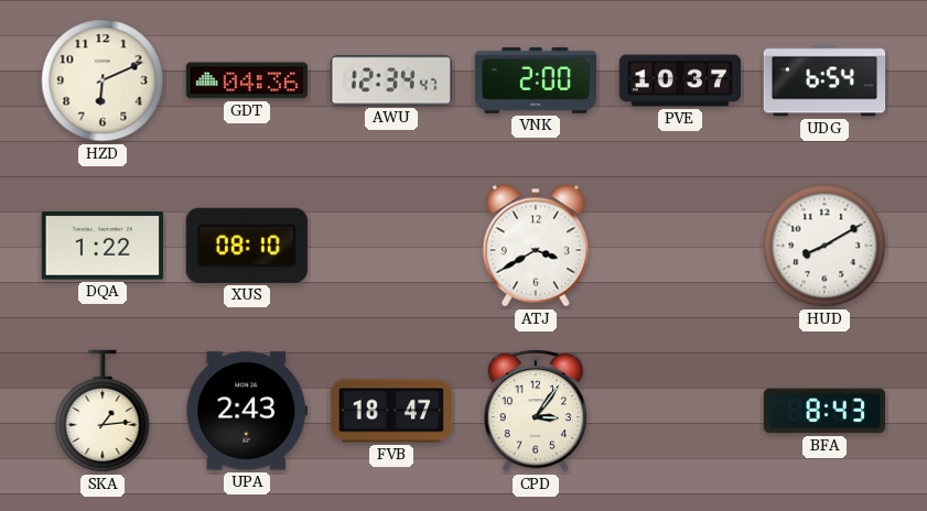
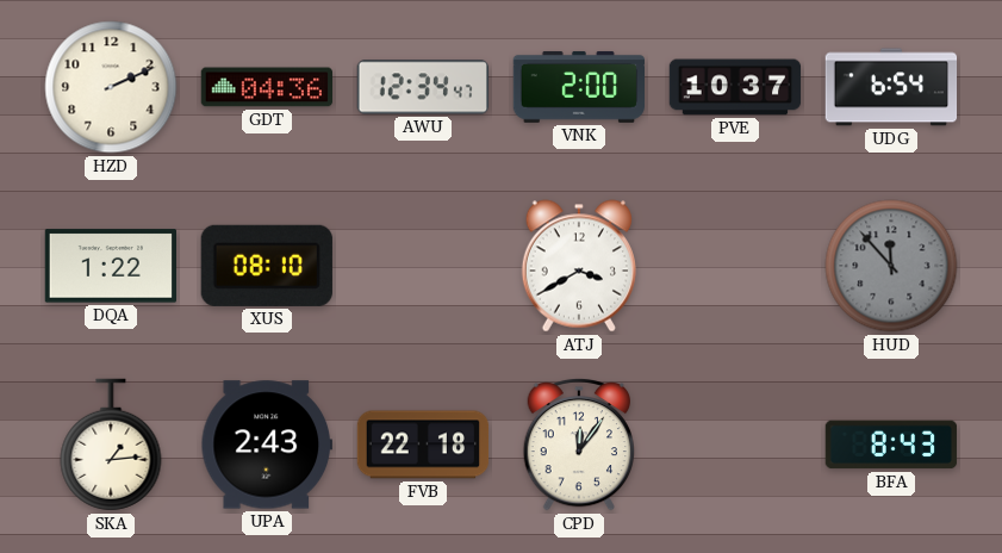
HZD: 6:11 -> 2:11 (111, 87)
HUD: 8:10 -> 11:53 (891, 266)
HUD dial: white -> grey (891, 266)
FVB: 18:47 -> 22:18 (423, 445)
CPD: 3:06 -> 12:06 (578, 445)
